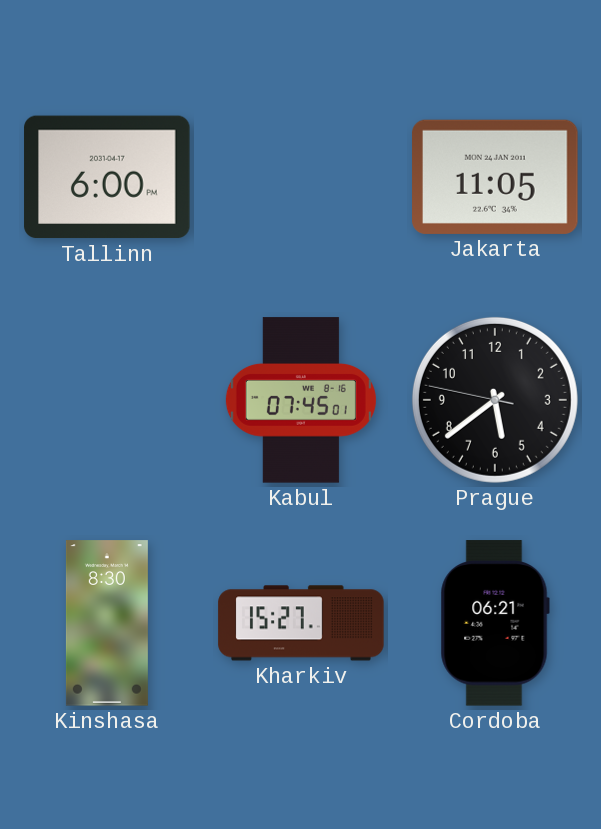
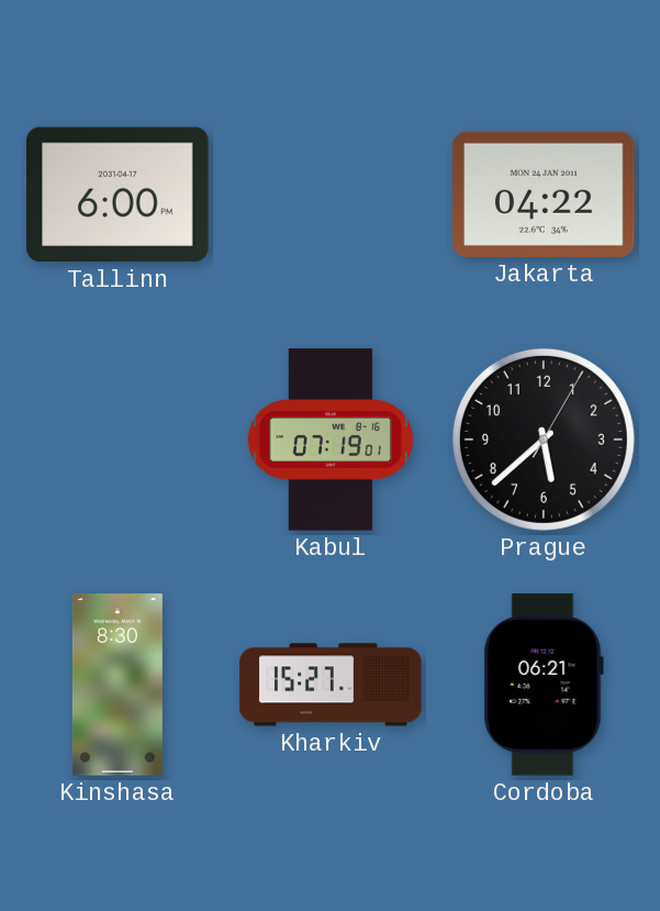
Jakarta: 11:05 -> 04:22 (544, 195)
Kabul: 07:45 -> 07:19 (331, 440)
Prague: 5:38:47 -> 5:38:05 (544, 440)
